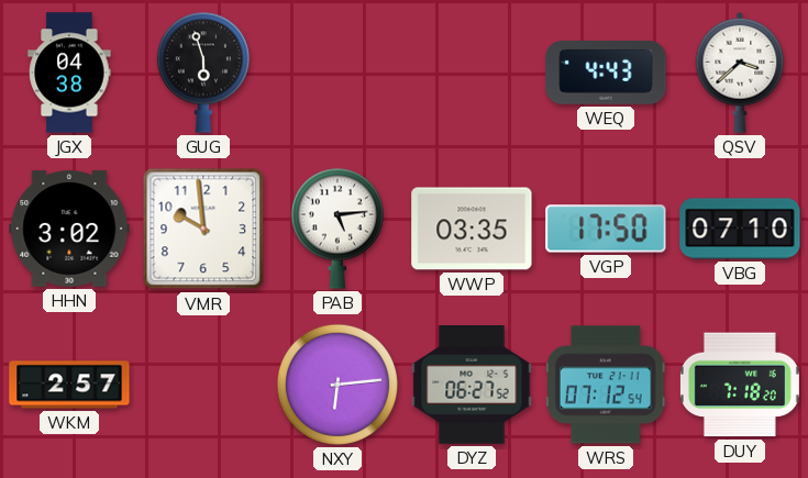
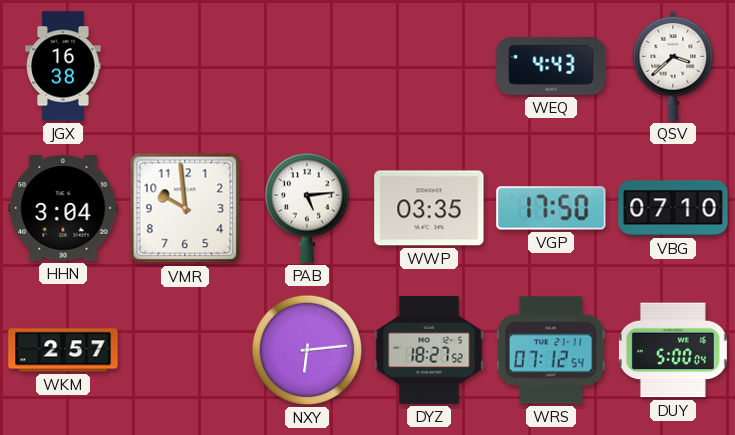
JGX: 04:38 -> 16:38 (63, 66)
GUG: 5:57 -> none (203, 73)
HHN: 3:02 -> 3:04 (63, 208)
DYZ: 06:27 -> 18:27 (429, 351)
DUY: 7:18 -> 5:00 (673, 350)
